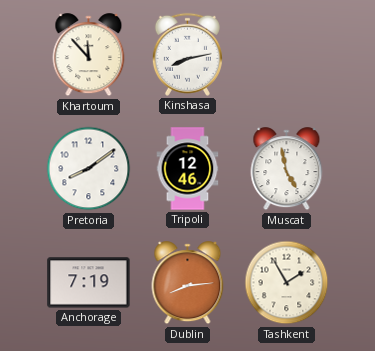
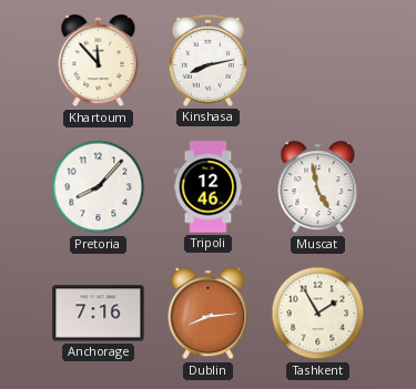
Pretoria: 8:09 -> 8:07 (99, 187)
Anchorage: 7:19 -> 7:16 (99, 314)
